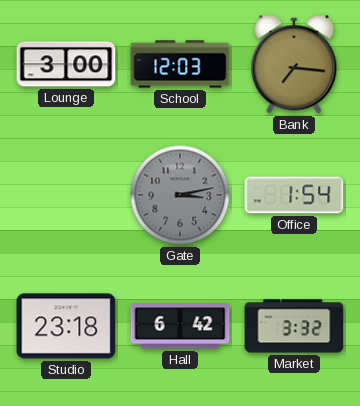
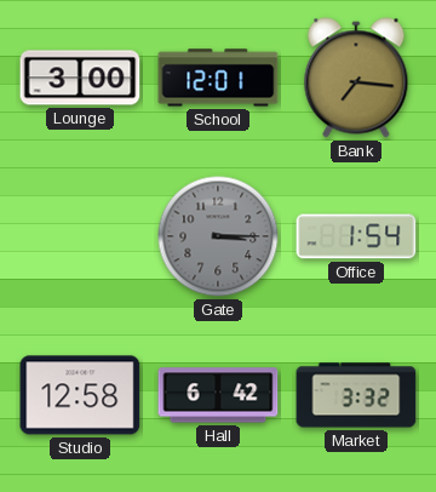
School: 12:03 -> 12:01 (218, 78)
Gate: 3:13 -> 3:15 (218, 236)
Studio: 23:18 -> 12:58 (80, 395)
